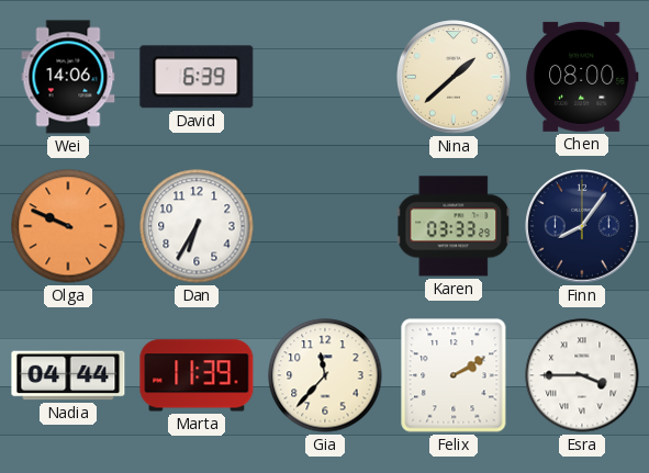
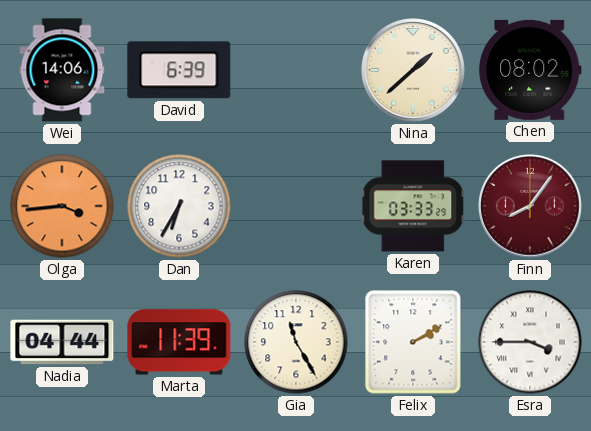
Chen: 08:00 -> 08:02 (530, 70)
Olga: 9:49 -> 3:44 (62, 206)
Finn dial: navy -> burgundy (530, 206)
Gia: 11:37 -> 11:25 (296, 342)
